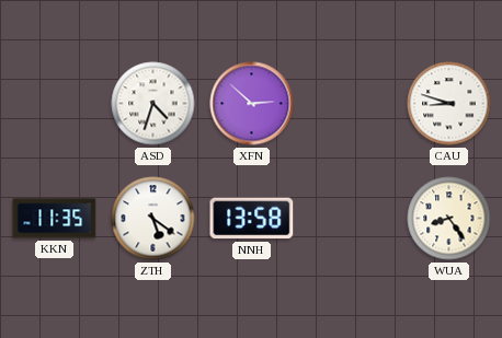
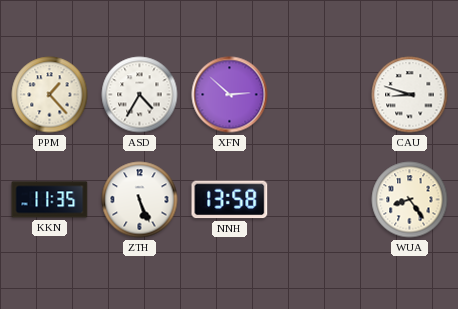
PPM: none -> 1:23 (50, 95)
ASD: 4:33 -> 4:35 (140, 95)
ZTH: 5:21 -> 5:26 (140, 200)
